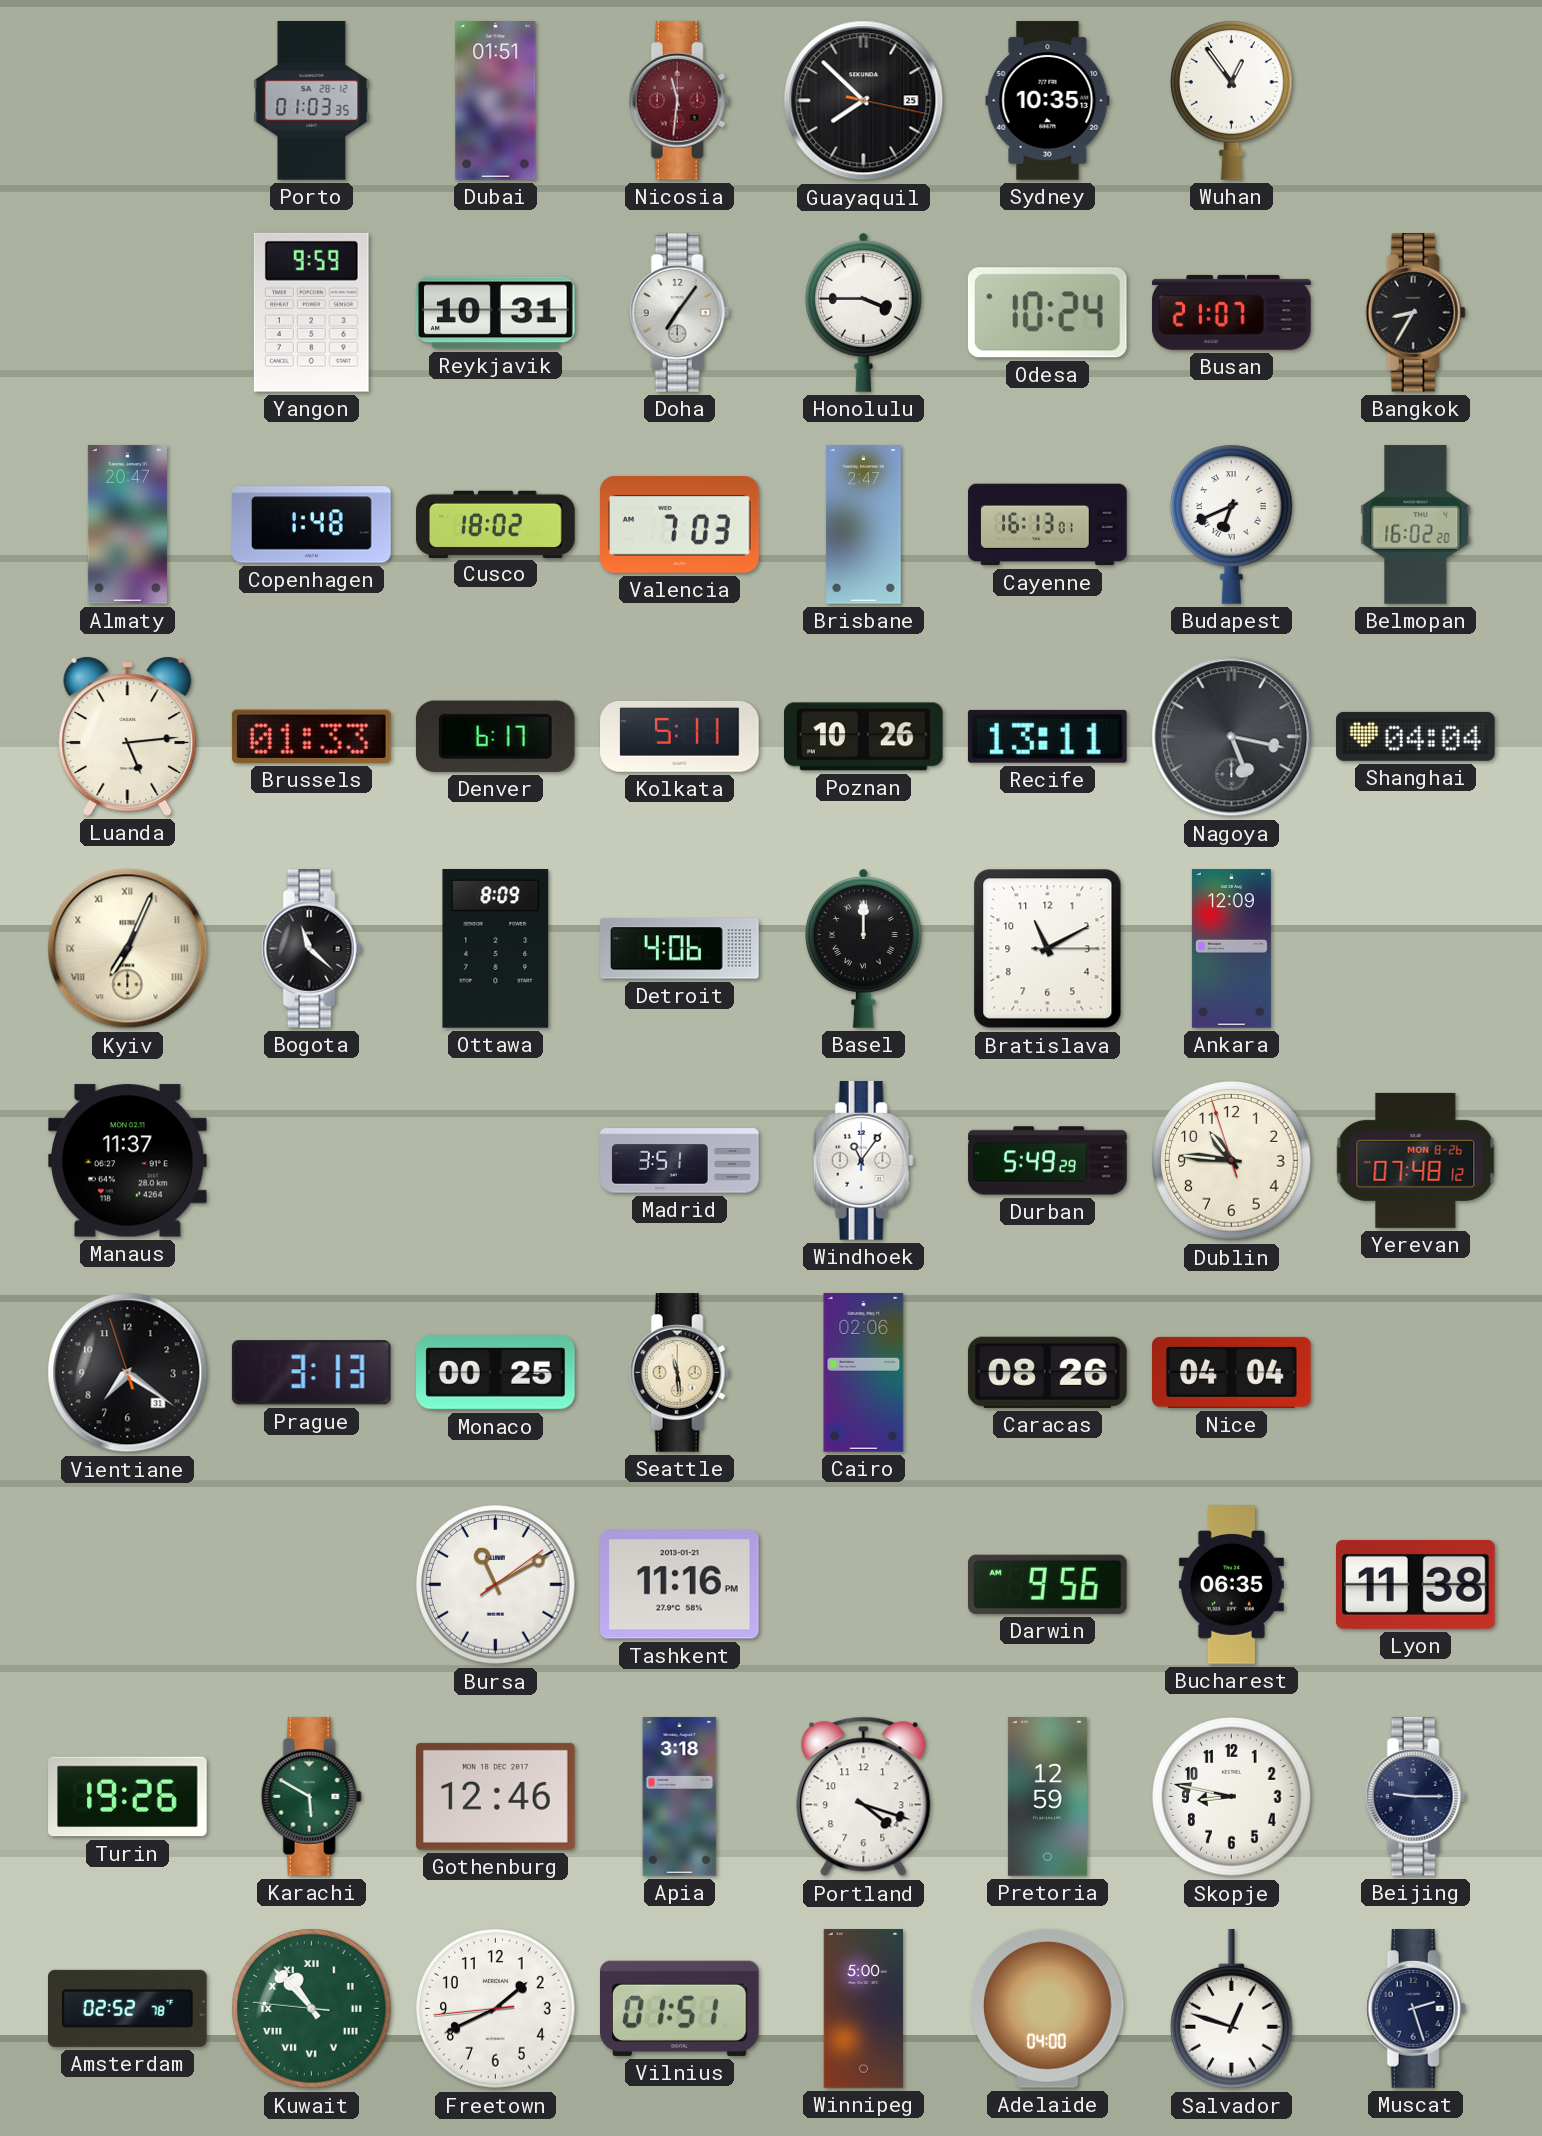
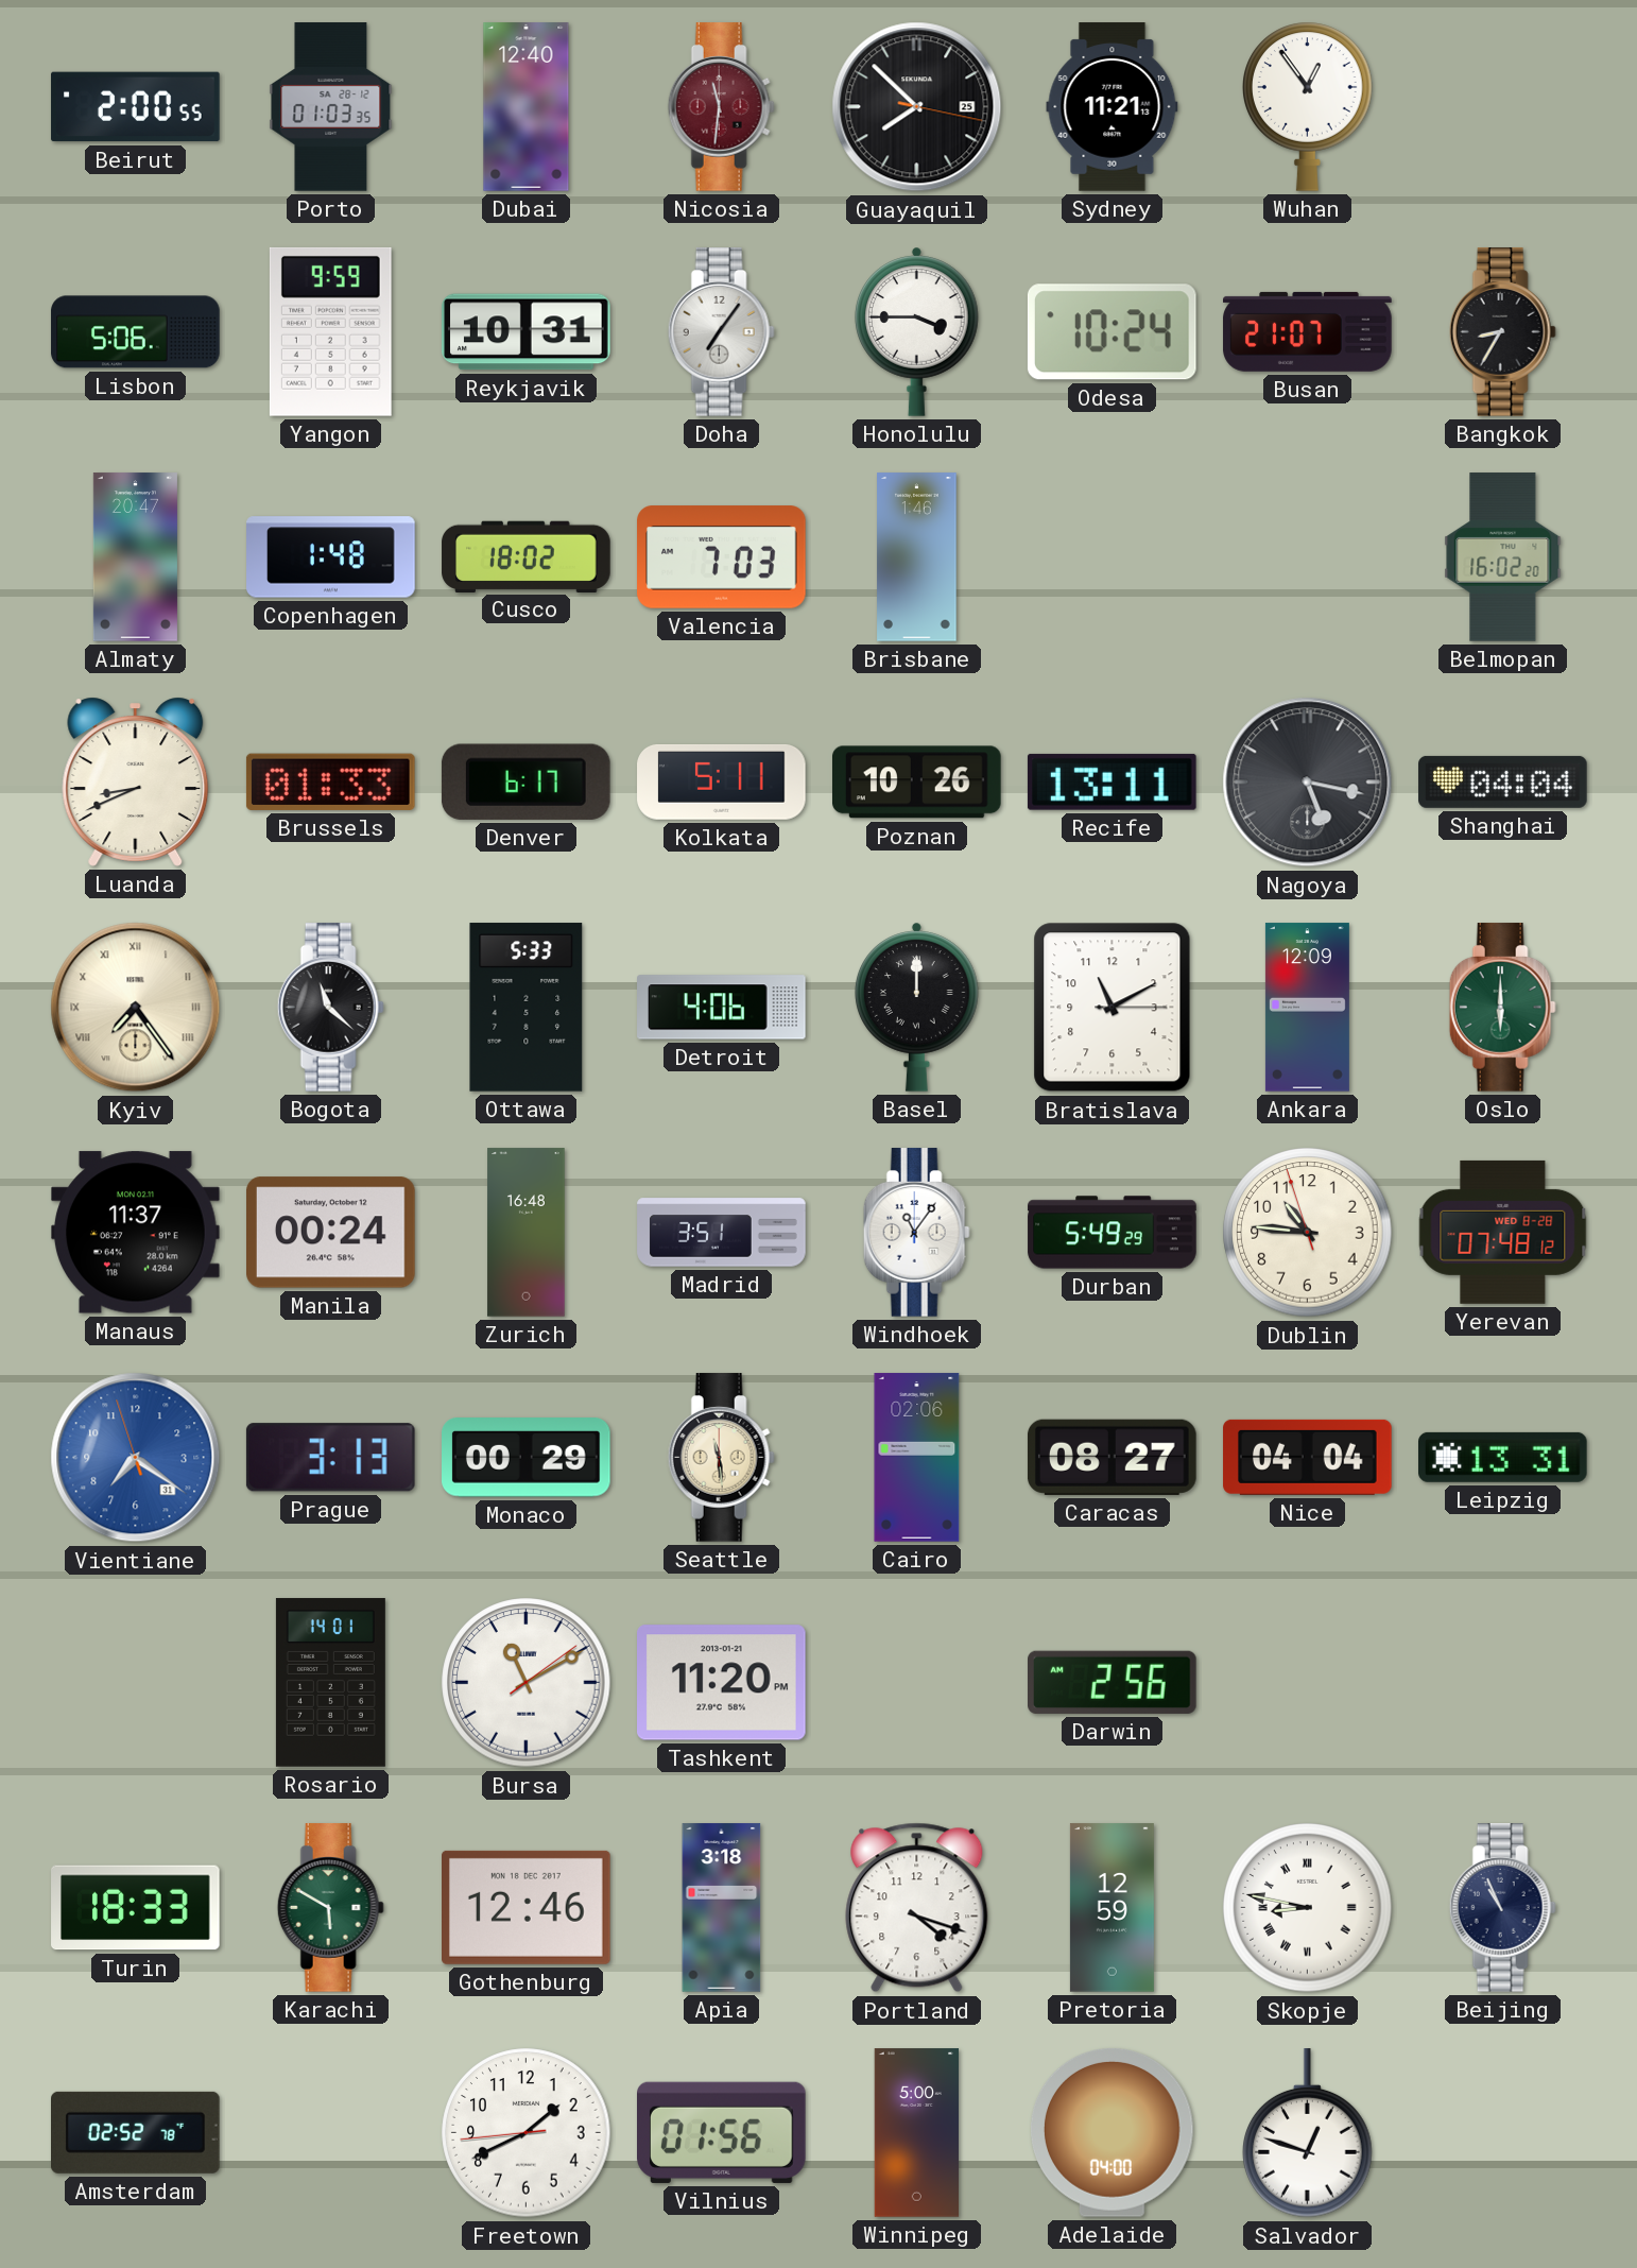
Beirut: none -> 2:00 (136, 107)
Dubai: 01:51 -> 12:40 (527, 107)
Sydney: 10:35 -> 11:21 (1113, 107)
Lisbon: none -> 5:06 (136, 332)
Brisbane: 2:47 -> 1:46 (917, 557)
Cayenne: 16:13 -> none (1048, 525)
Budapest: 6:41 -> none (1232, 524)
Luanda: 5:14 -> 8:41 (136, 781)
Kyiv: 7:04 -> 7:24 (136, 1008)
Ottawa: 8:09 -> 5:33 (527, 1008)
Oslo: none -> 6:00 (1502, 1008)
Manila: none -> 00:24 (331, 1233)
Zurich: none -> 16:48 (527, 1233)
Yerevan date: MON 8-26 -> WED 8-28 (1503, 1232)
Vientiane dial: black -> blue (136, 1458)
Monaco: 00:25 -> 00:29 (527, 1458)
Caracas: 08:26 -> 08:27 (1112, 1457)
Leipzig: none -> 13:31 (1503, 1457)
Rosario: none -> 14:01 (330, 1683)
Tashkent: 11:16 -> 11:20 (722, 1683)
Darwin: 9:56 -> 2:56 (1113, 1682)
Bucharest: 06:35 -> none (1231, 1585)
Lyon: 11:38 -> none (1416, 1584)
Turin: 19:26 -> 18:33 (136, 1908)
Skopje numerals: Arabic -> Roman (1308, 1908)
Beijing: 9:15 -> 10:56 (1502, 1908)
Kuwait: 10:52 -> none (312, 2009)
Vilnius: 01:51 -> 01:56 (722, 2132)
Muscat: 2:27 -> none (1415, 2009)
